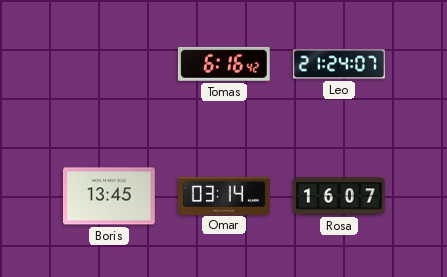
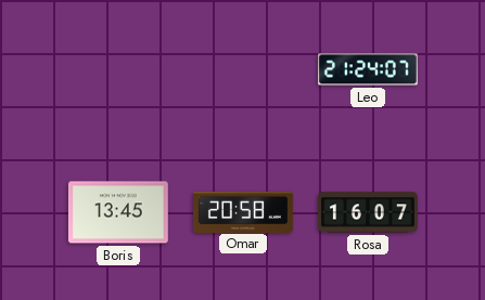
Tomas: 6:16 -> none (224, 64)
Omar: 03:14 -> 20:58 (244, 211)
